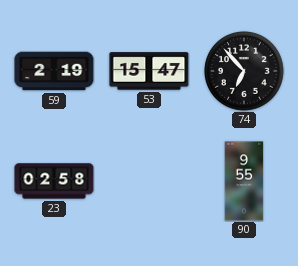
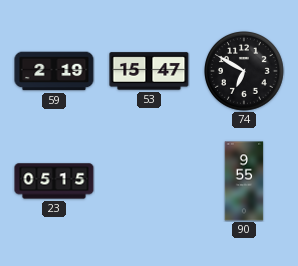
74: 6:53 -> 6:50 (245, 72)
23: 02:58 -> 05:15 (54, 181)
